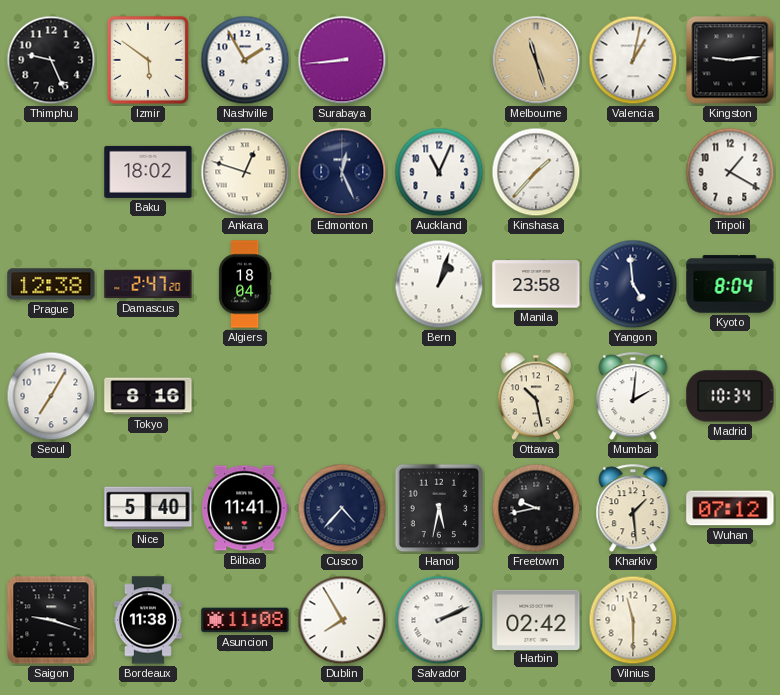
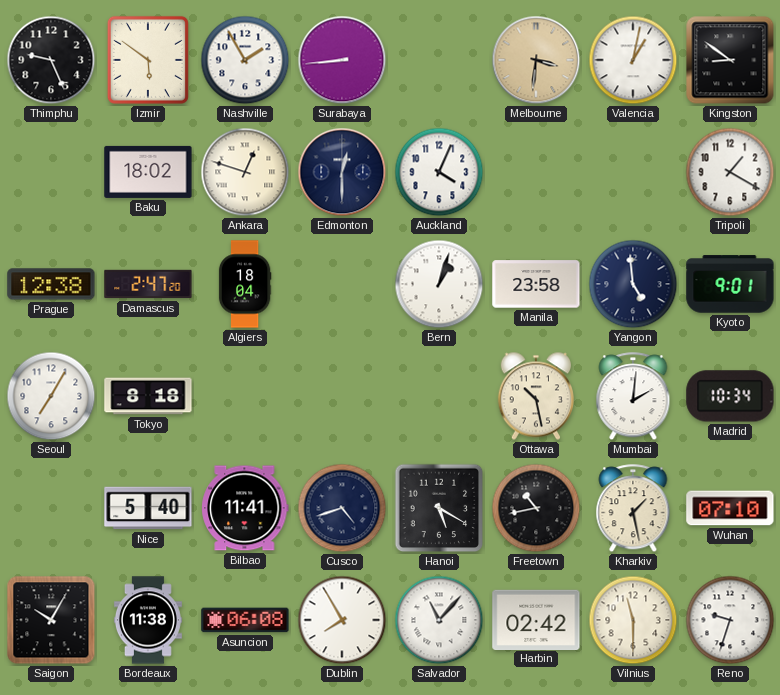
Melbourne: 11:27 -> 3:31 (536, 60)
Kingston: 9:14 -> 8:51 (730, 60)
Edmonton: 12:26 -> 12:30 (342, 172)
Auckland: 11:04 -> 4:04 (439, 172)
Kinshasa: 1:37 -> none (536, 172)
Kyoto: 8:04 -> 9:01 (730, 284)
Tokyo: 8:16 -> 8:18 (148, 396)
Cusco: 4:37 -> 4:42 (342, 508)
Hanoi: 5:32 -> 5:20 (439, 508)
Freetown: 9:43 -> 10:43 (536, 508)
Kharkiv: 1:29 -> 1:28 (633, 509)
Wuhan: 07:12 -> 07:10 (730, 508)
Saigon: 9:18 -> 10:05 (51, 620)
Asuncion: 11:08 -> 06:08 (245, 620)
Salvador: 2:11 -> 11:07 (439, 620)
Reno: none -> 9:33 (730, 620)
